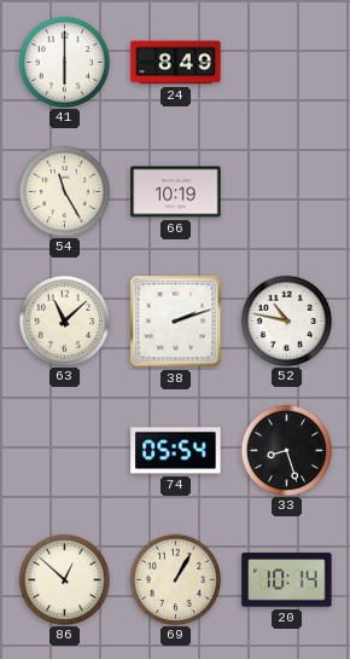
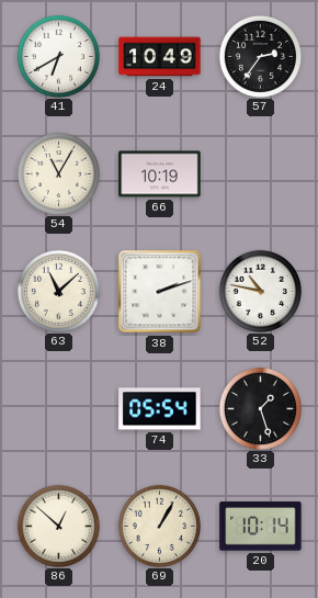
41: 6:00 -> 6:40 (58, 56)
24: 8:49 -> 10:49 (160, 57)
57: none -> 2:36 (260, 56)
54: 11:25 -> 11:05 (58, 173)
33: 8:27 -> 1:27 (260, 408)
